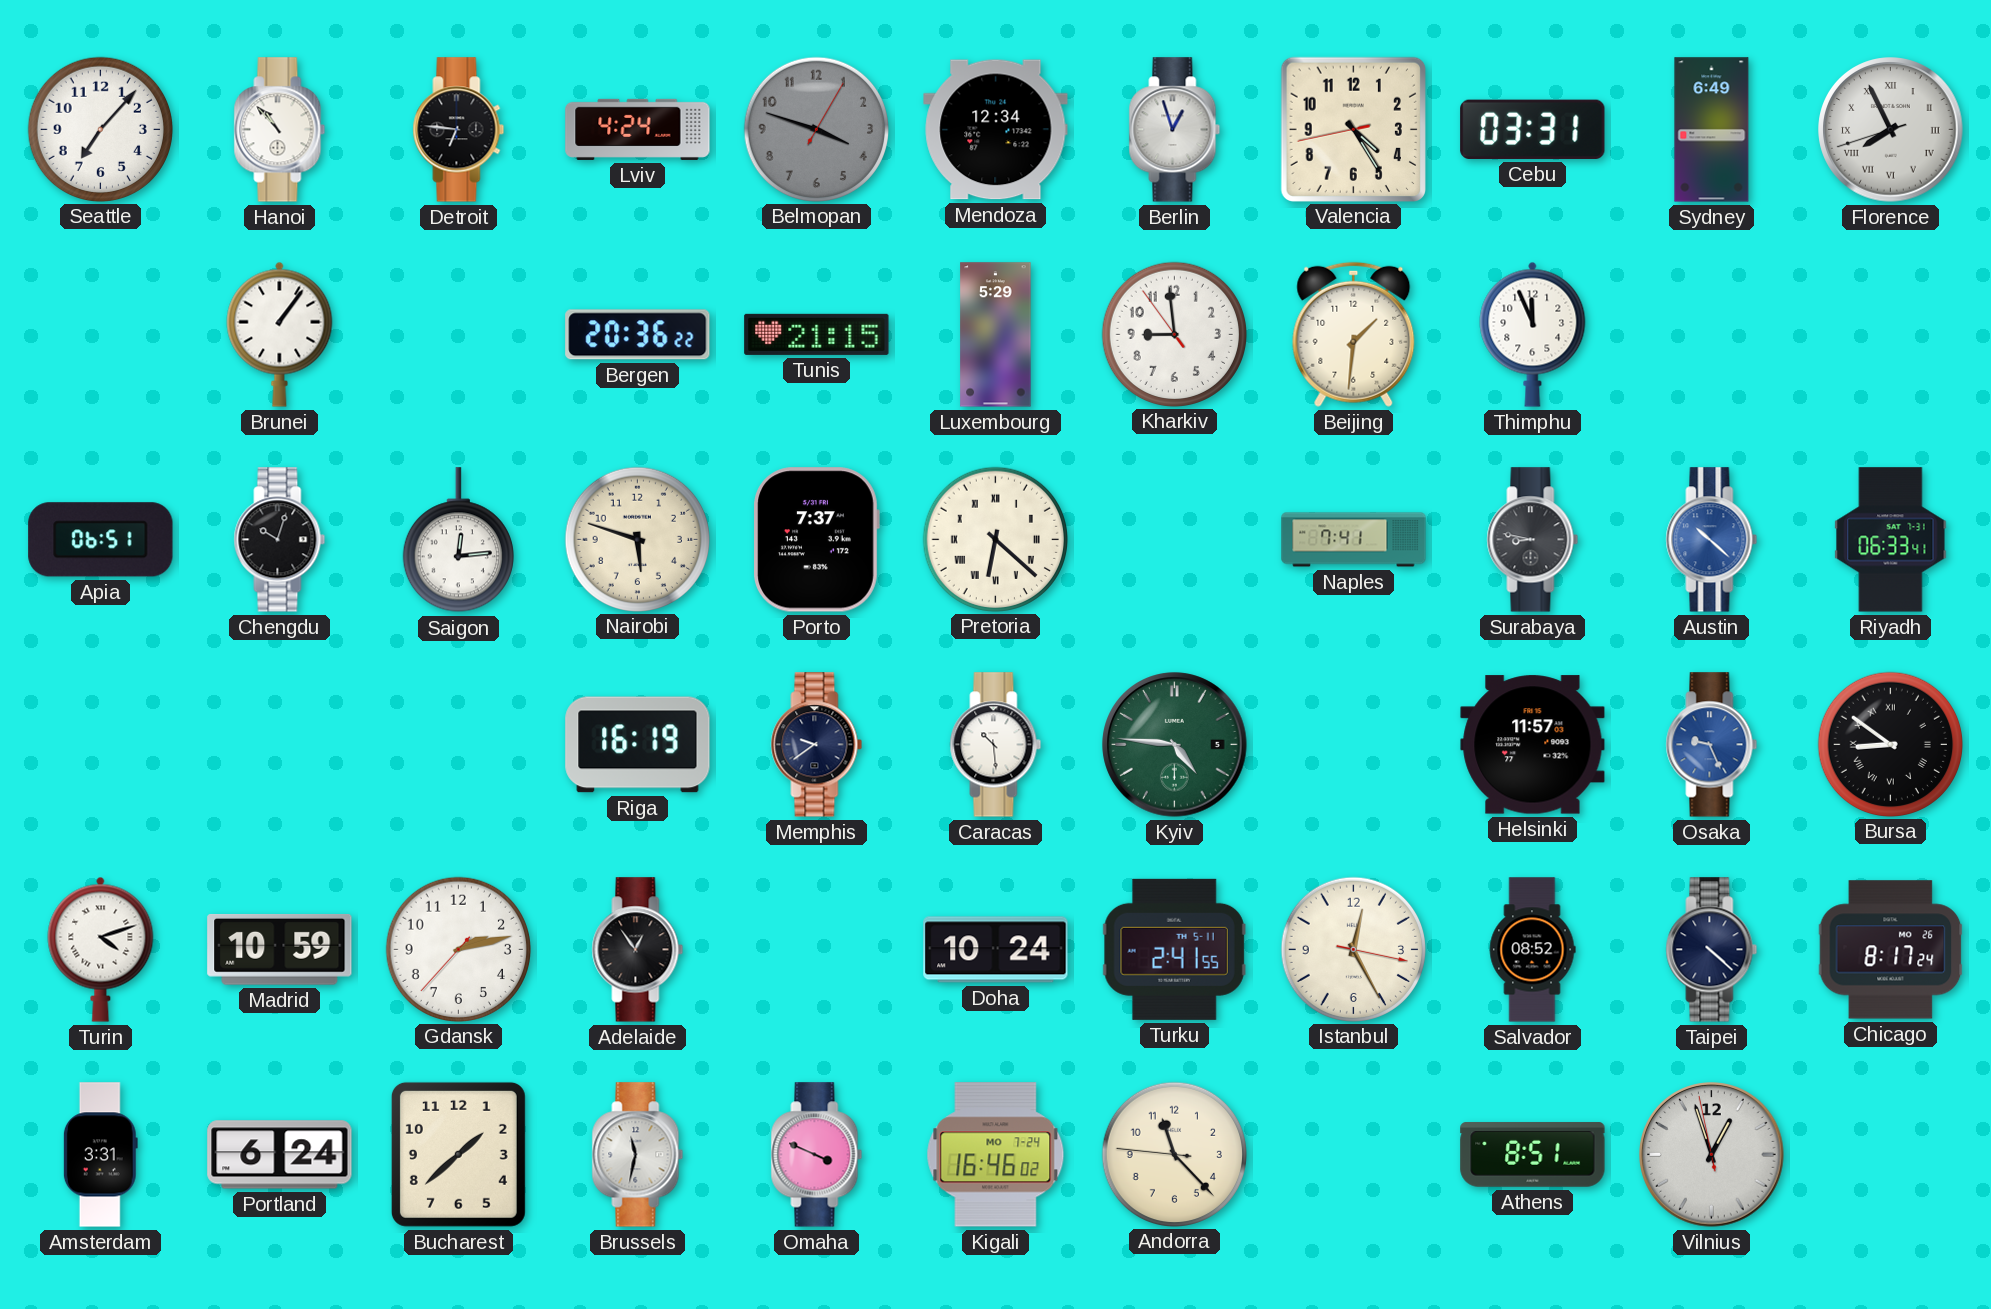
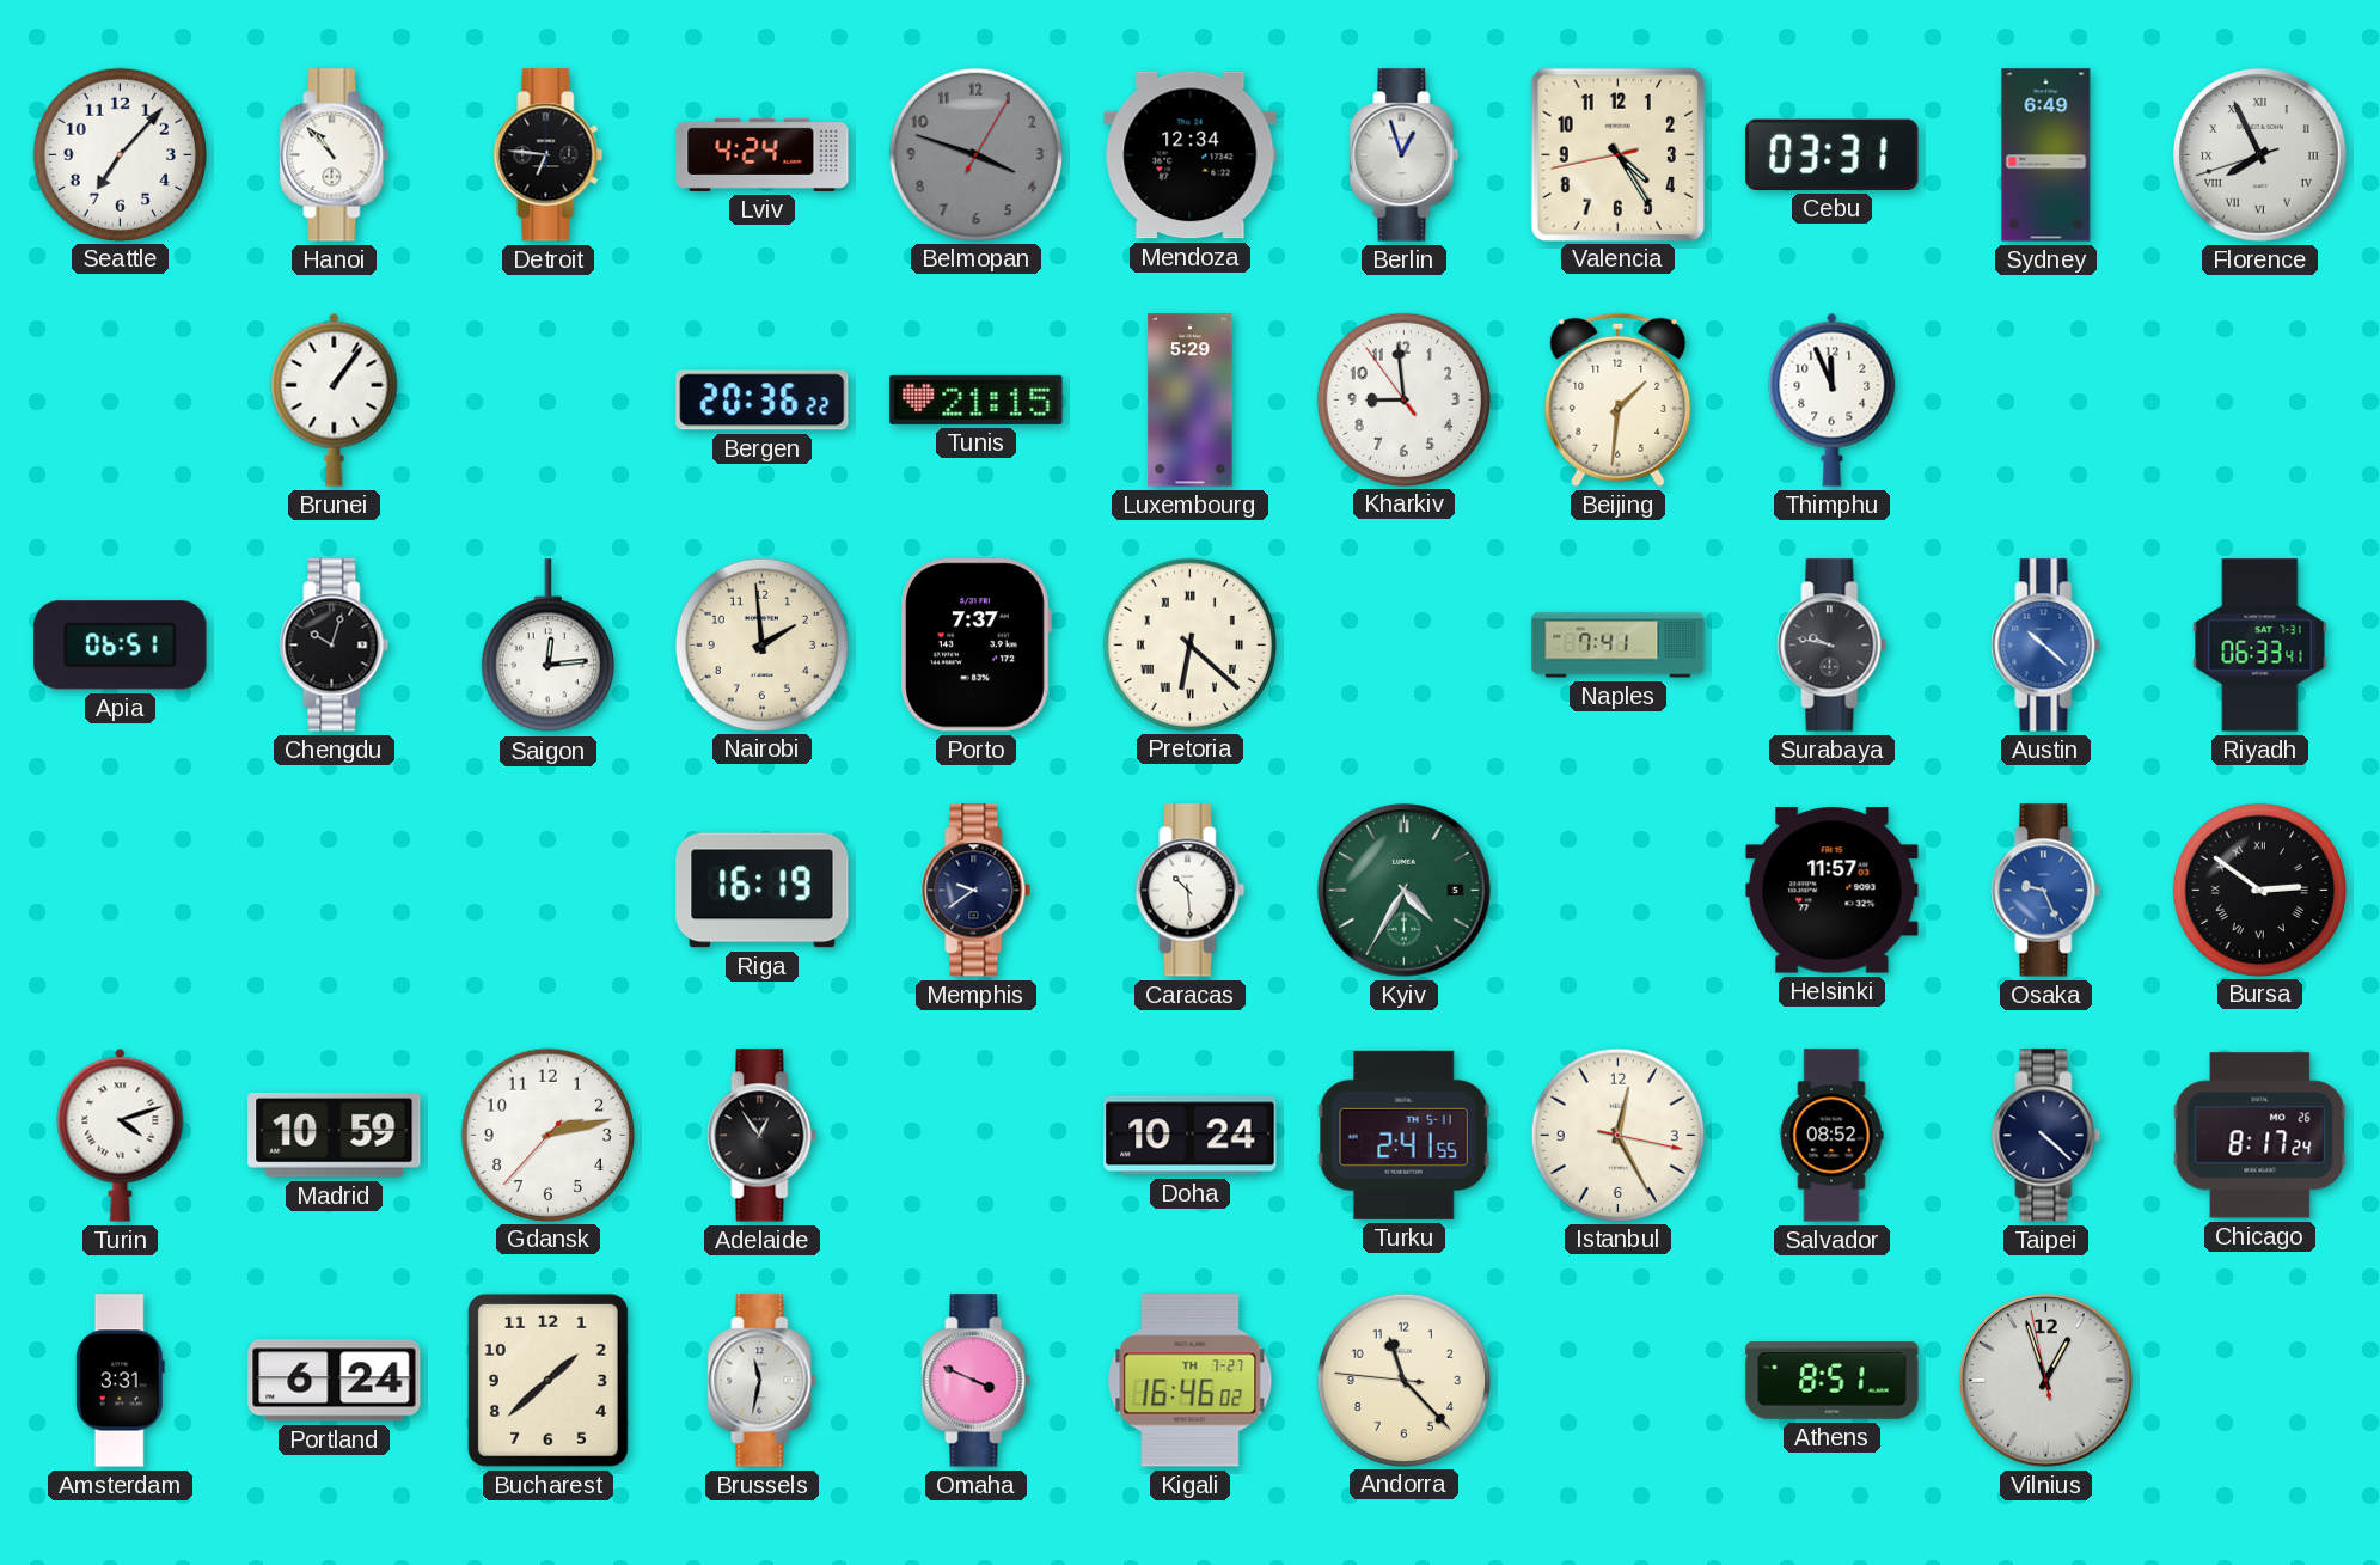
Nairobi: 5:48 -> 1:59 (761, 644)
Surabaya: 8:47 -> 9:47 (1833, 646)
Kyiv: 4:46 -> 4:35 (1405, 891)
Bursa: 8:51 -> 2:51 (2259, 890)
Kigali date: MO 7-24 -> TH 7-27 (1191, 1381)
